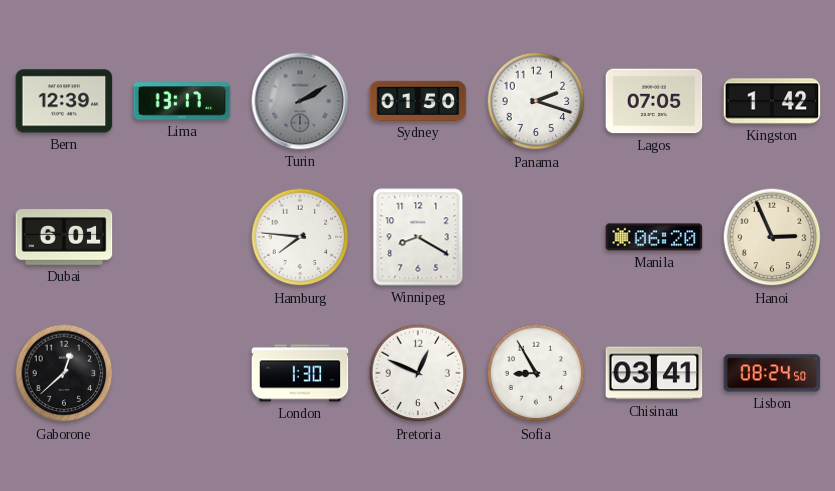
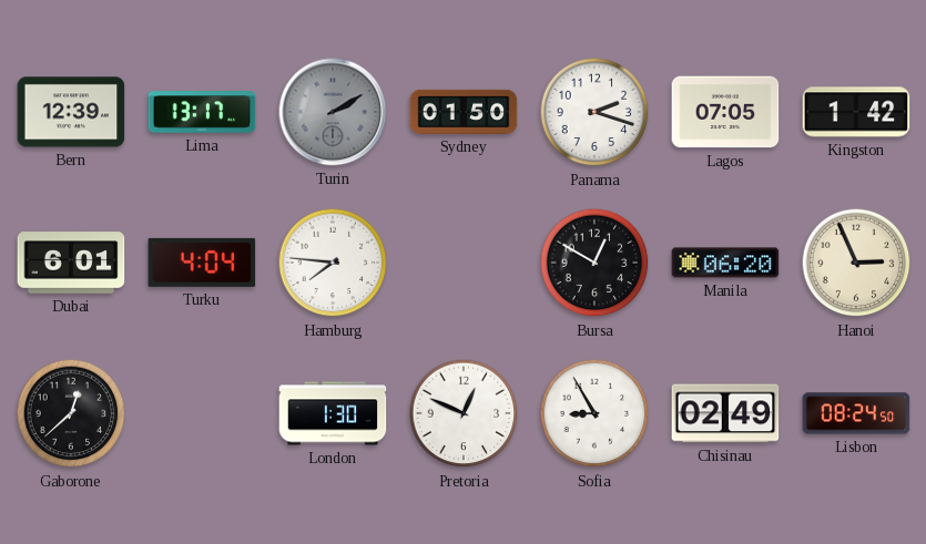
Turku: none -> 4:04 (202, 263)
Winnipeg: 8:20 -> none (418, 237)
Bursa: none -> 12:50 (594, 263)
Chisinau: 03:41 -> 02:49 (725, 413)
